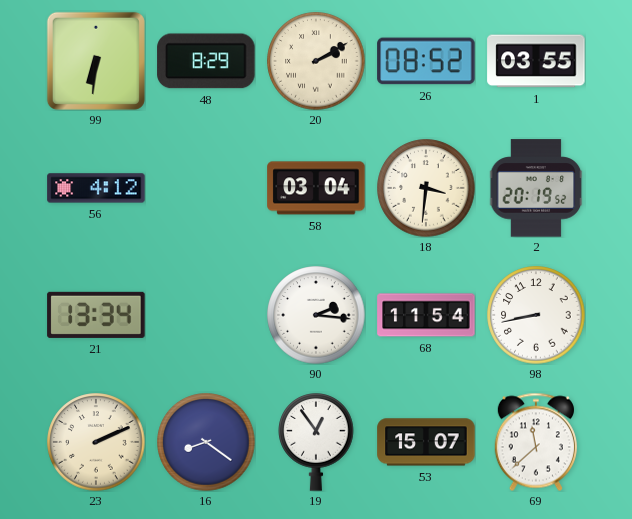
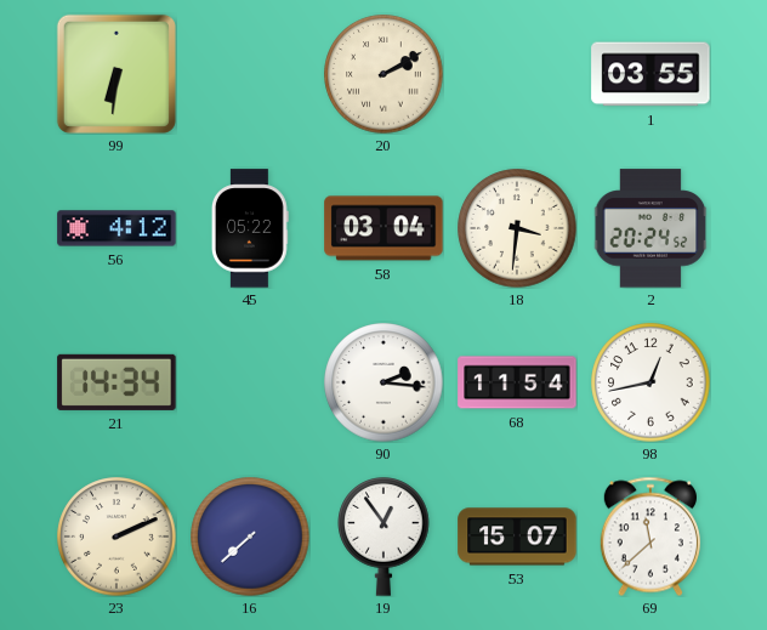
48: 8:29 -> none (206, 61)
26: 08:52 -> none (426, 61)
45: none -> 05:22 (250, 228)
2: 20:19 -> 20:24 (650, 228)
21: 13:34 -> 14:34 (117, 382)
98: 8:43 -> 12:43 (650, 382)
16: 8:21 -> 7:38 (250, 537)
